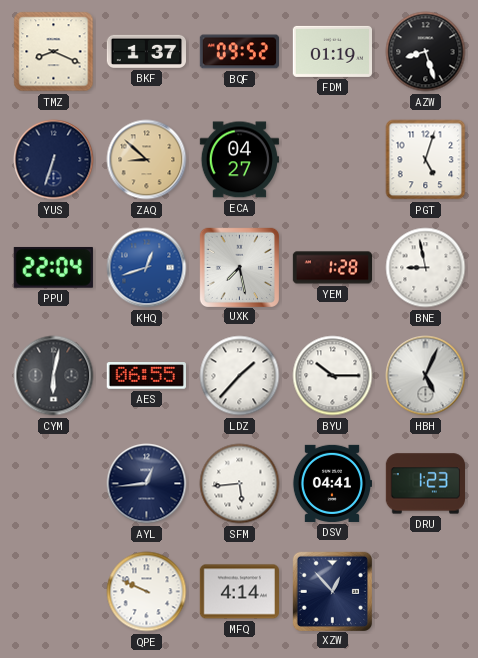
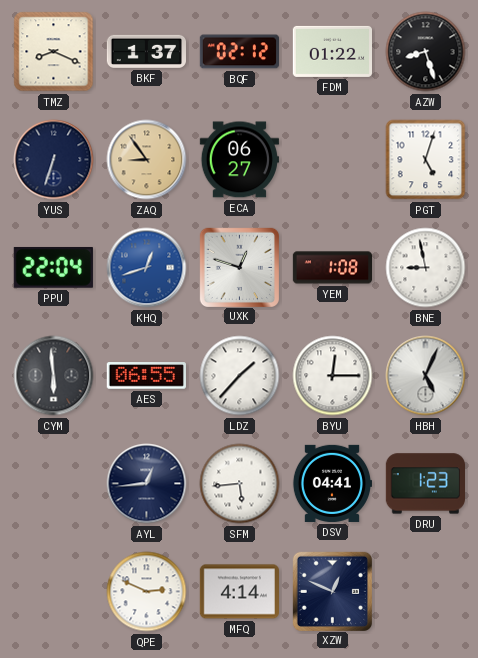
BQF: 09:52 -> 02:12 (239, 52)
FDM: 01:19 -> 01:22 (332, 51)
ZAQ: 8:52 -> 8:54 (147, 160)
ECA: 04:27 -> 06:27 (239, 160)
UXK: 7:28 -> 12:48 (239, 267)
YEM: 1:28 -> 1:08 (332, 268)
CYM: 6:02 -> 5:59 (54, 376)
BYU: 10:15 -> 12:15 (333, 376)
QPE: 9:49 -> 2:49 (147, 592)
XZW: 12:53 -> 12:49 (332, 591)
